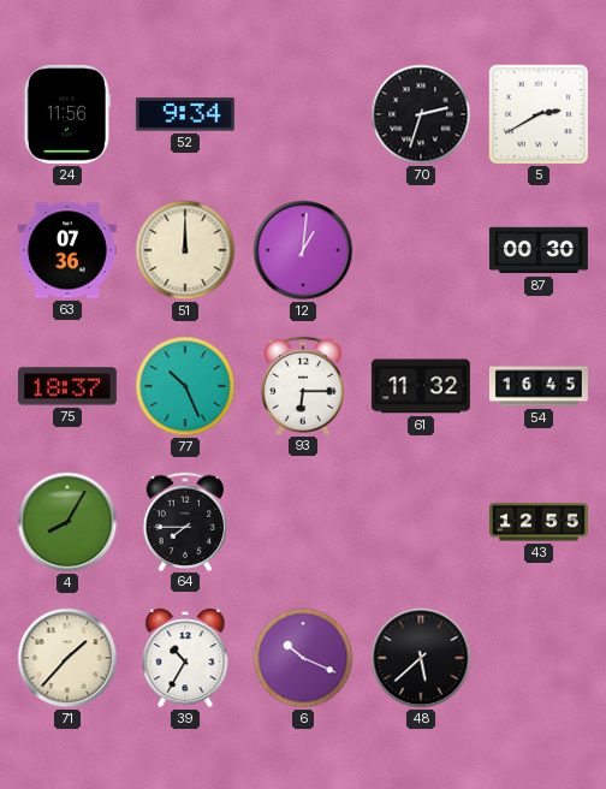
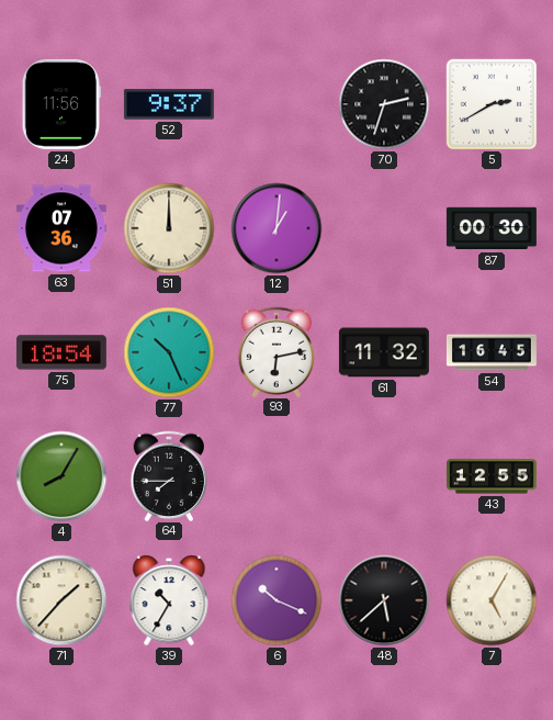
52: 9:34 -> 9:37 (169, 104)
75: 18:37 -> 18:54 (61, 352)
93: 6:15 -> 6:13 (276, 351)
7: none -> 5:05 (492, 600)
